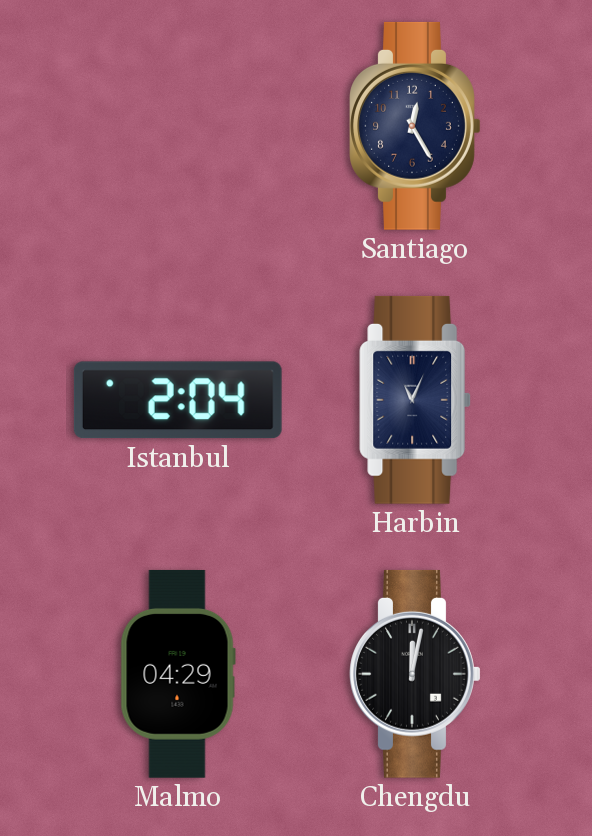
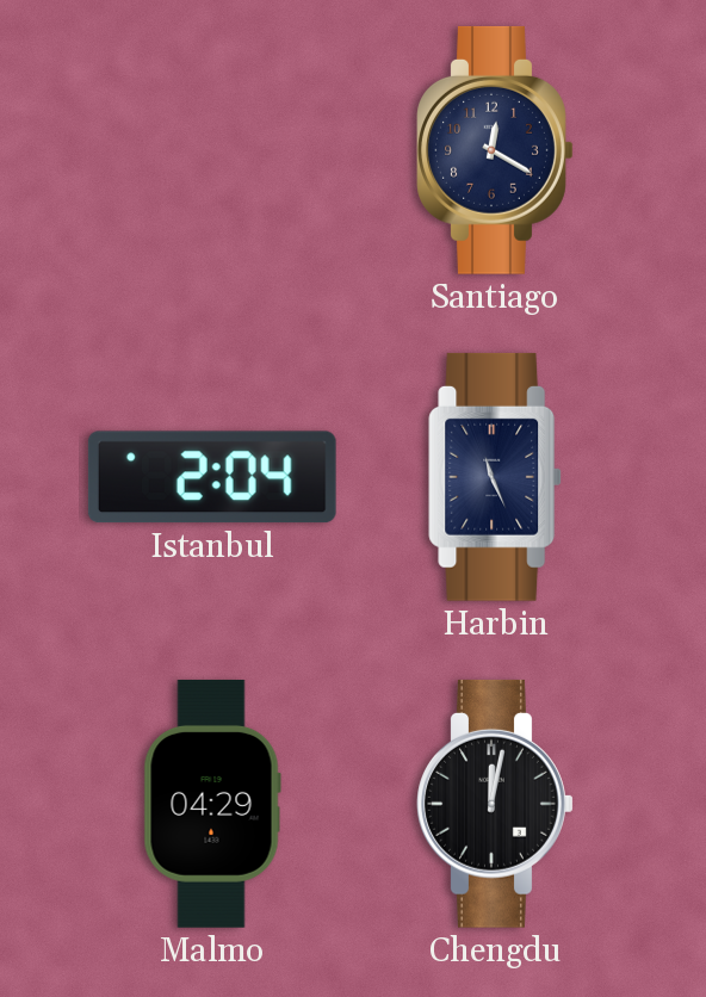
Santiago: 12:25 -> 12:20 (495, 150)
Harbin: 11:04 -> 11:26 (496, 477)
